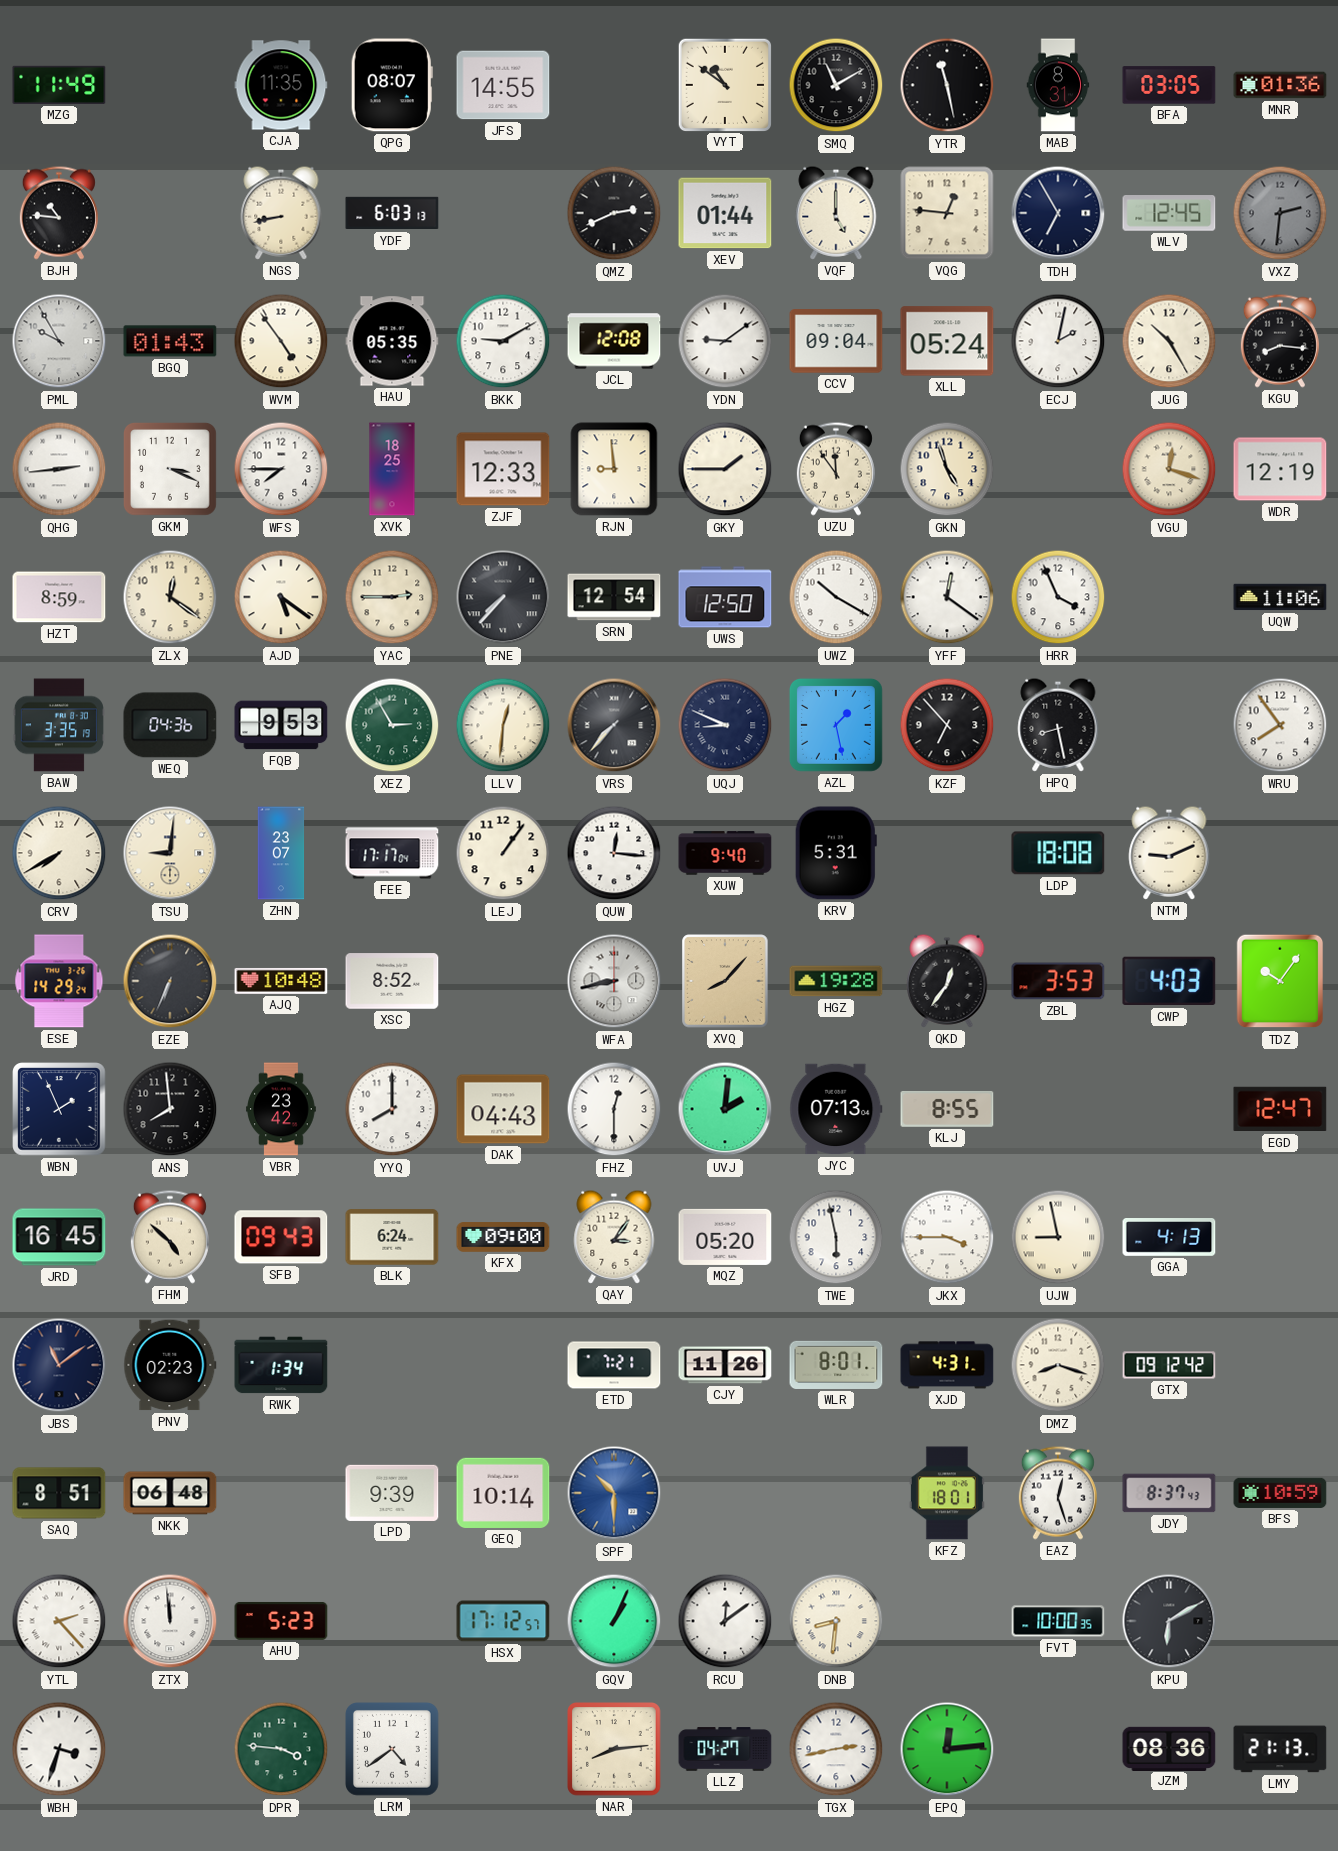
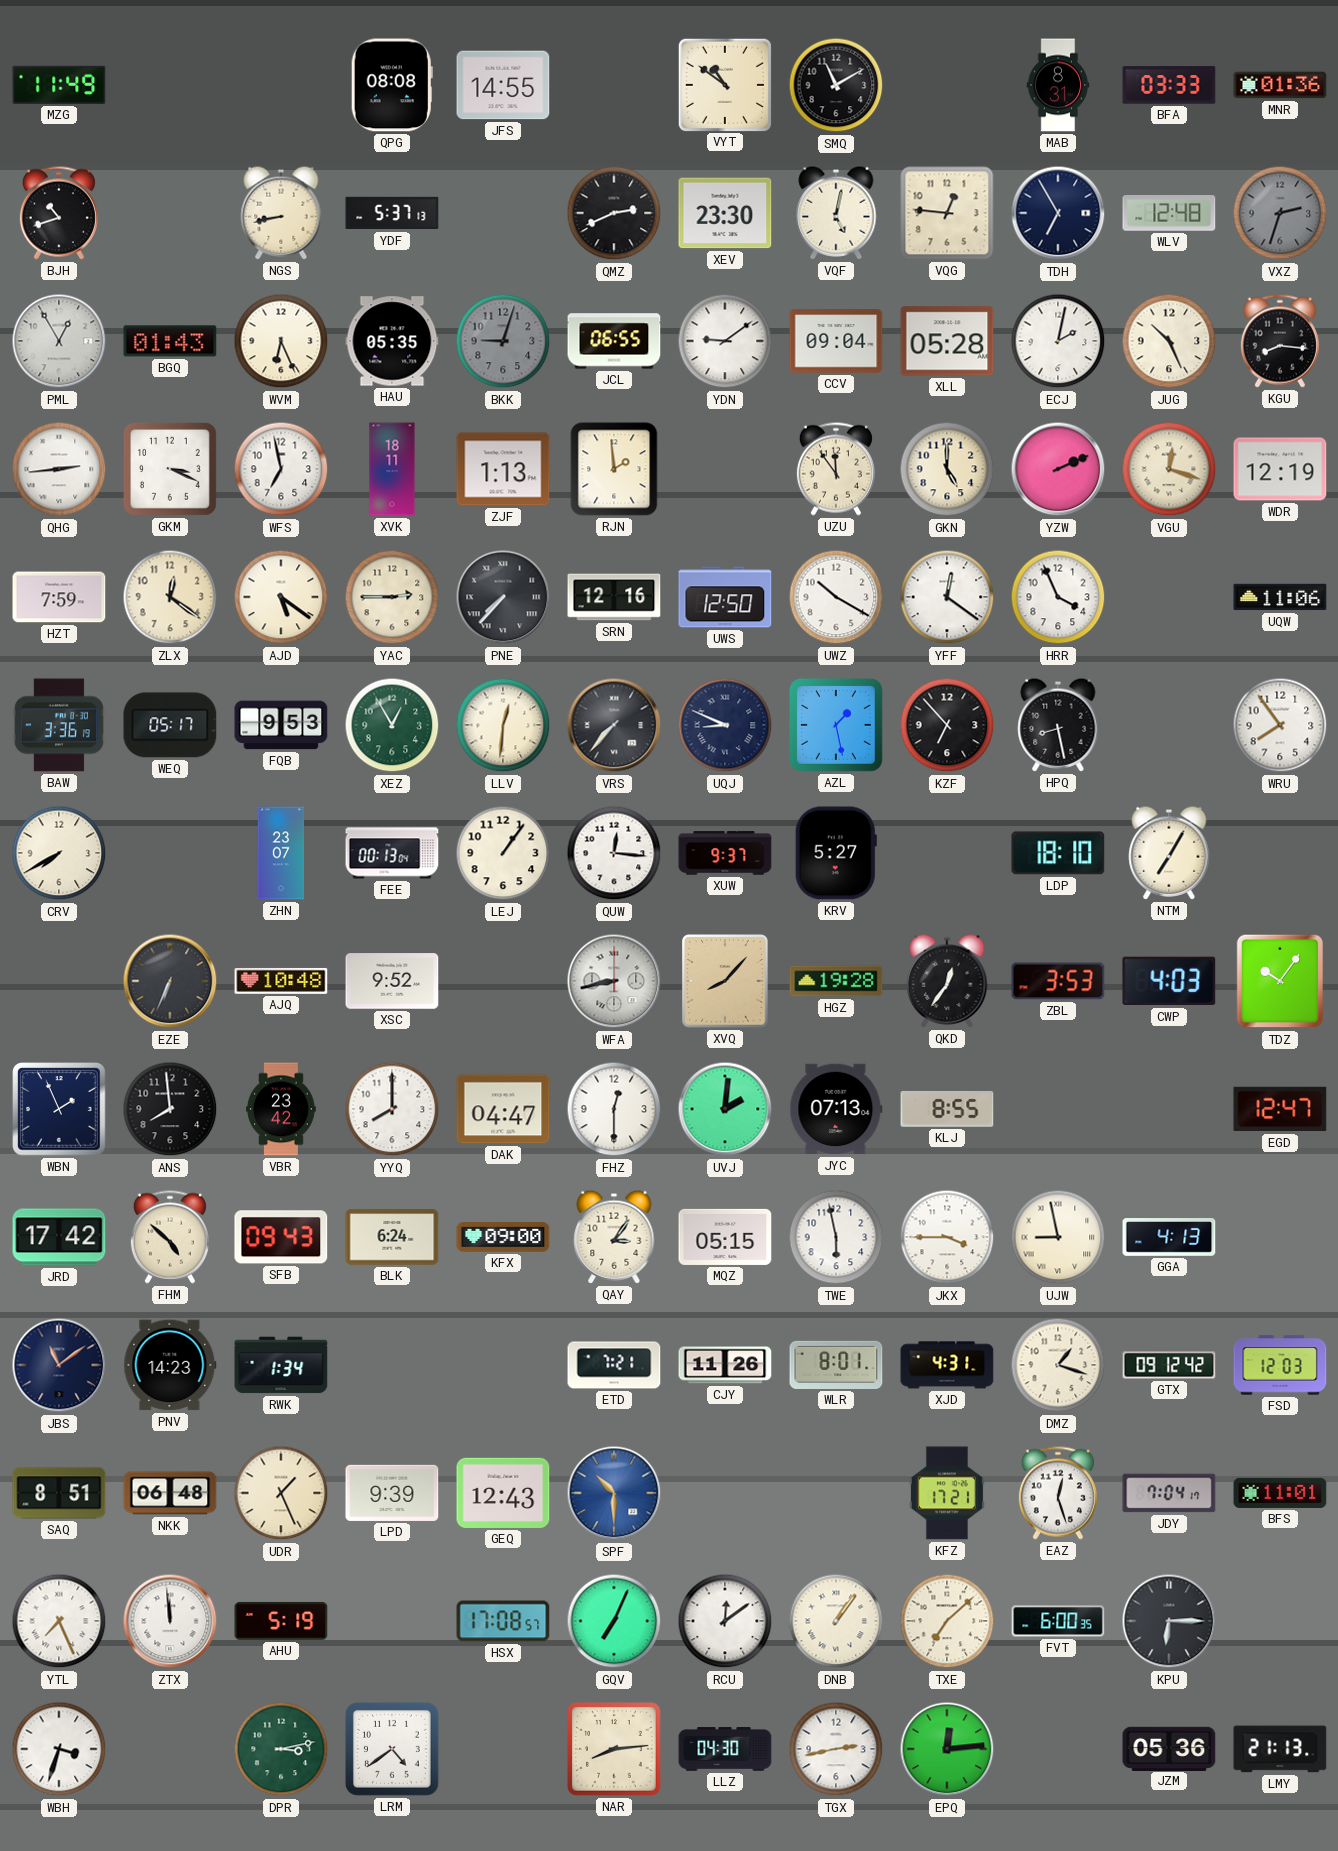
CJA: 11:35 -> none (281, 85)
QPG: 08:07 -> 08:08 (392, 85)
YTR: 11:28 -> none (947, 85)
BFA: 03:05 -> 03:33 (1169, 85)
BJH: 10:46 -> 10:42 (59, 213)
YDF: 6:03 -> 5:37 (392, 213)
XEV: 01:44 -> 23:30 (725, 213)
VQF: 5:00 -> 5:02 (836, 213)
WLV: 12:45 -> 12:48 (1169, 214)
VXZ: 2:31 -> 2:33 (1280, 213)
PML: 9:55 -> 12:55 (59, 341)
WVM: 4:54 -> 6:26 (281, 341)
BKK: 9:10 -> 9:03 (503, 341)
BKK dial: white -> grey (503, 341)
JCL: 12:08 -> 06:55 (614, 341)
XLL: 05:24 -> 05:28 (947, 341)
JUG: 10:25 -> 10:26 (1169, 341)
WFS: 7:45 -> 6:58 (281, 469)
XVK: 18:25 -> 18:11 (392, 469)
ZJF: 12:33 -> 1:13 (503, 469)
RJN: 8:59 -> 1:59 (614, 469)
GKY: 1:45 -> none (725, 469)
GKN: 4:57 -> 5:00 (947, 469)
YZW: none -> 2:11 (1058, 469)
HZT: 8:59 -> 7:59 (59, 597)
SRN: 12:54 -> 12:16 (614, 597)
BAW: 3:35 -> 3:36 (59, 725)
WEQ: 04:36 -> 05:17 (170, 725)
XEZ: 2:55 -> 12:55 (392, 725)
TSU: 9:01 -> none (170, 853)
FEE: 17:17 -> 00:13 (392, 853)
XUW: 9:40 -> 9:37 (725, 853)
KRV: 5:31 -> 5:27 (836, 853)
LDP: 18:08 -> 18:10 (1058, 853)
NTM: 9:11 -> 7:05 (1169, 853)
ESE: 14:29 -> none (59, 981)
XSC: 8:52 -> 9:52 (392, 981)
DAK: 04:43 -> 04:47 (503, 1109)
JRD: 16:45 -> 17:42 (59, 1237)
MQZ: 05:20 -> 05:15 (725, 1237)
PNV: 02:23 -> 14:23 (170, 1365)
DMZ: 8:18 -> 1:18 (1058, 1365)
FSD: none -> 12:03 (1280, 1365)
UDR: none -> 1:26 (281, 1493)
GEQ: 10:14 -> 12:43 (503, 1493)
KFZ: 18:01 -> 17:21 (947, 1493)
JDY: 8:37 -> 7:04 (1169, 1493)
BFS: 10:59 -> 11:01 (1280, 1493)
YTL: 2:23 -> 7:26 (59, 1621)
AHU: 5:23 -> 5:19 (281, 1621)
HSX: 17:12 -> 17:08 (503, 1621)
GQV: 1:04 -> 7:04 (614, 1621)
DNB: 8:31 -> 1:06 (836, 1621)
TXE: none -> 7:08 (947, 1621)
FVT: 10:00 -> 6:00 (1058, 1621)
KPU: 6:10 -> 6:15 (1169, 1621)
DPR: 3:46 -> 3:13 (281, 1749)
LLZ: 04:27 -> 04:30 (725, 1749)
JZM: 08:36 -> 05:36 (1169, 1748)
